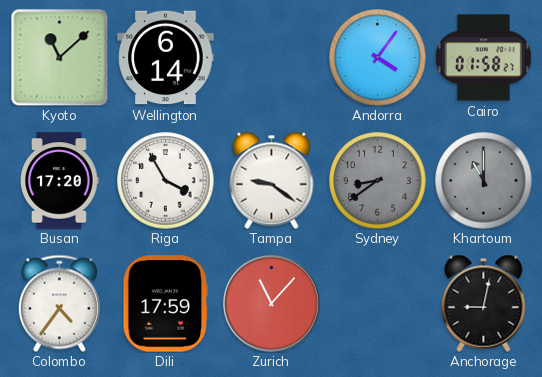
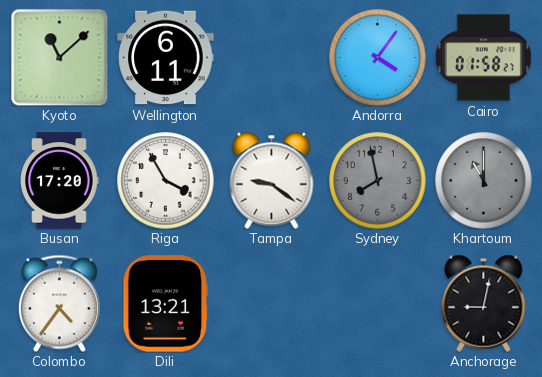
Wellington: 6:14 -> 6:11 (166, 58)
Sydney: 8:39 -> 7:58 (378, 181)
Dili: 17:59 -> 13:21 (166, 304)
Zurich: 11:07 -> none (272, 304)
